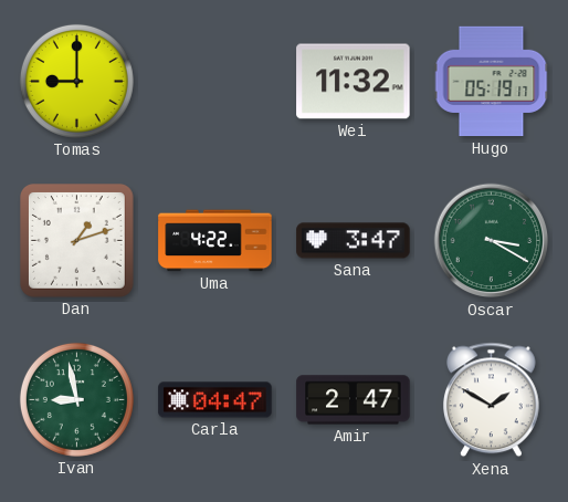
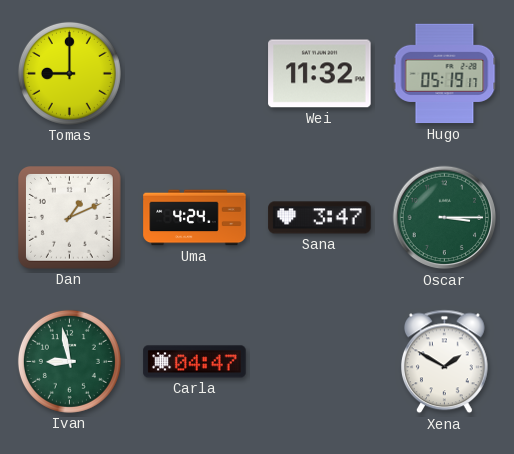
Dan: 1:12 -> 1:11 (70, 218)
Uma: 4:22 -> 4:24 (195, 218)
Oscar: 3:20 -> 3:15 (445, 218)
Amir: 2:47 -> none (354, 400)
